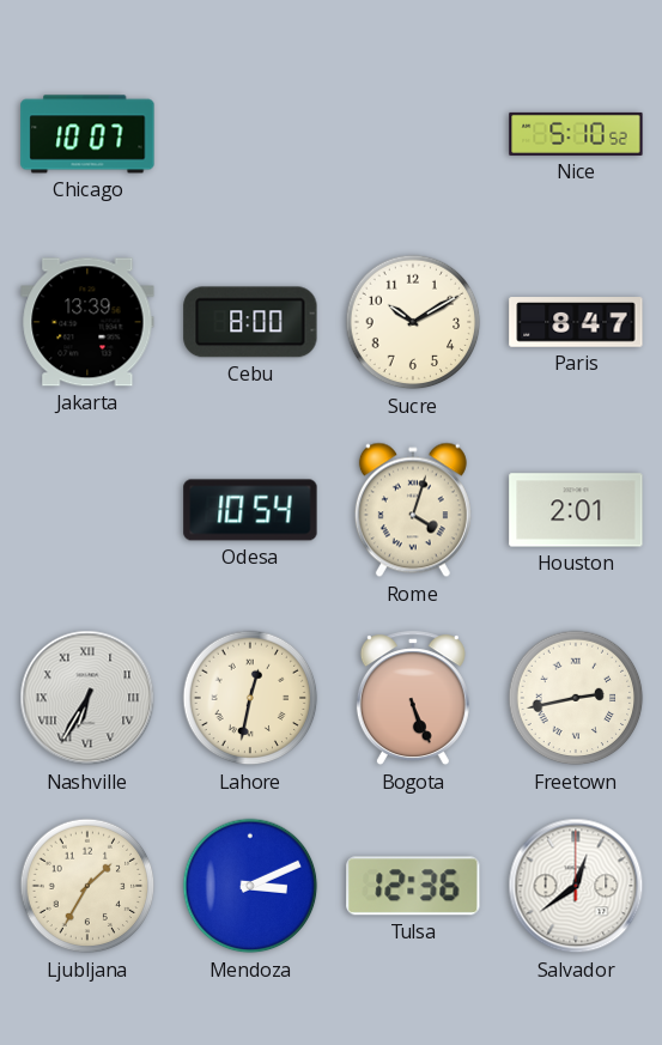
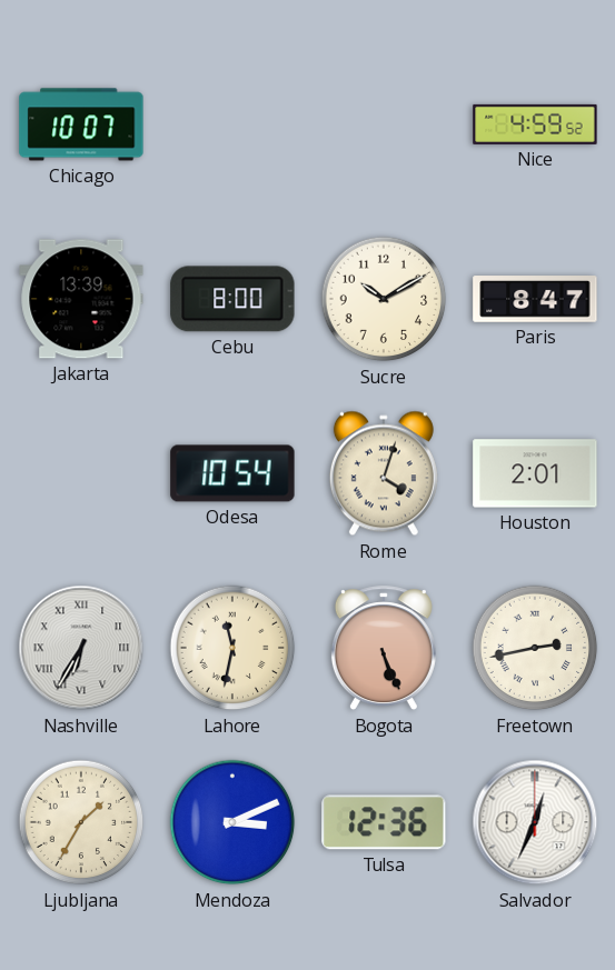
Nice: 5:10 -> 4:59 (535, 124)
Lahore: 12:32 -> 11:32 (232, 648)
Salvador: 12:39 -> 12:34 (535, 822)
